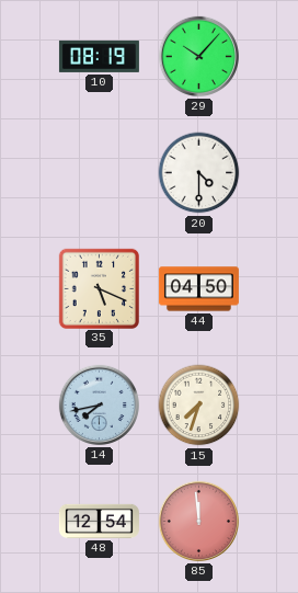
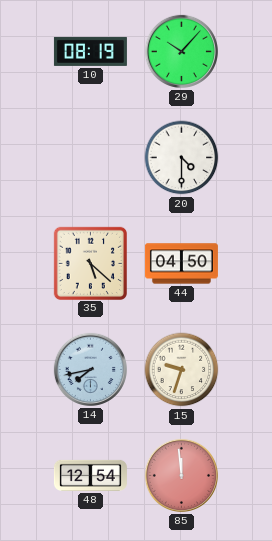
35: 5:19 -> 5:22 (90, 263)
15: 7:33 -> 9:33 (182, 370)
